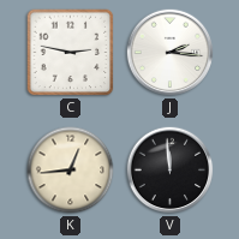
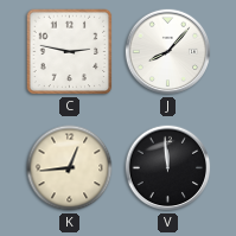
J: 2:16 -> 8:07 (168, 52)
